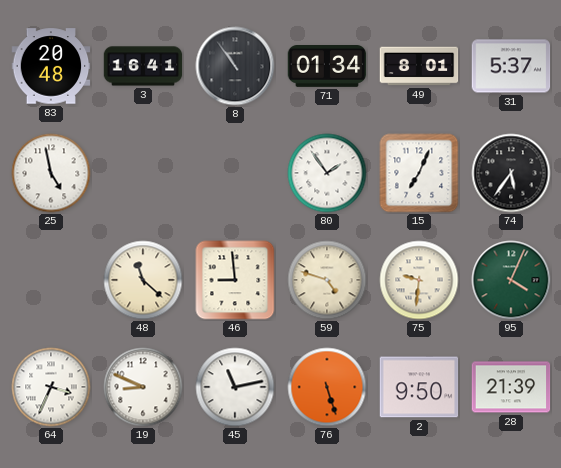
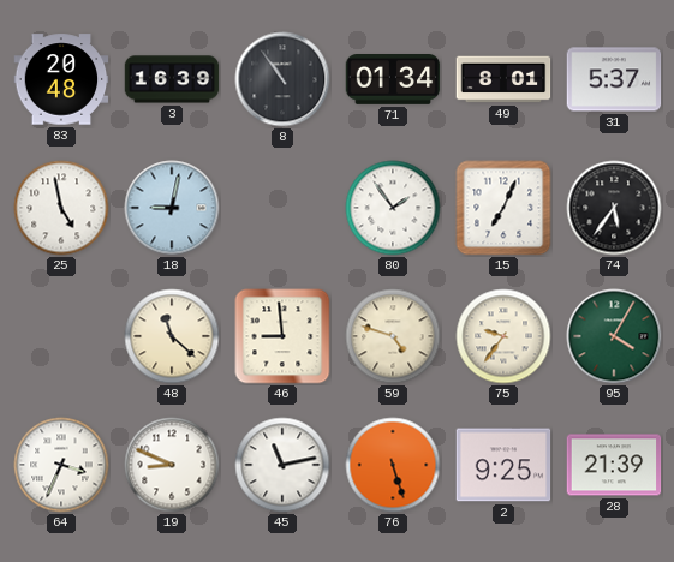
3: 16:41 -> 16:39 (172, 79)
18: none -> 9:02 (172, 208)
75: 9:31 -> 9:36 (503, 336)
95: 4:04 -> 4:05 (614, 336)
2: 9:50 -> 9:25 (503, 465)
